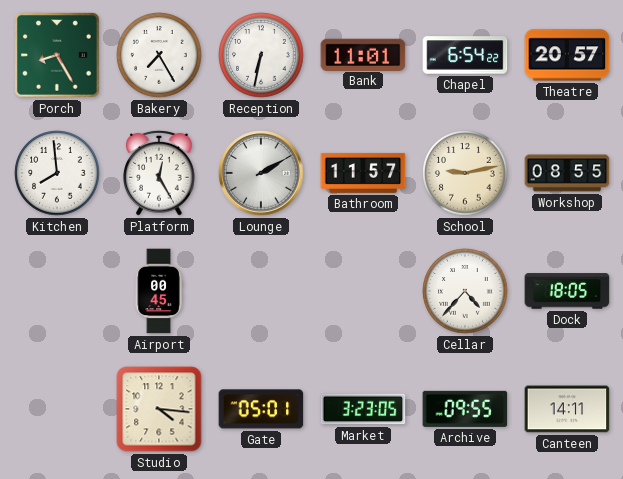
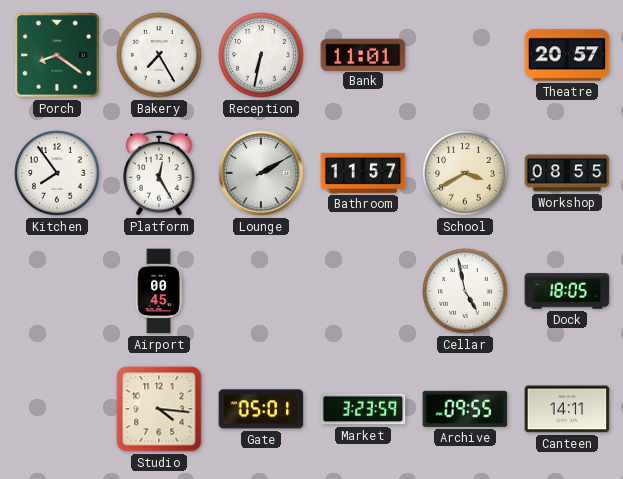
Porch: 8:25 -> 8:21 (57, 55)
Chapel: 6:54 -> none (465, 55)
Kitchen: 7:59 -> 7:54 (57, 173)
School: 9:13 -> 3:40 (465, 173)
Cellar: 4:37 -> 4:58 (465, 291)
Market: 3:23:05 -> 3:23:59 (363, 409)
